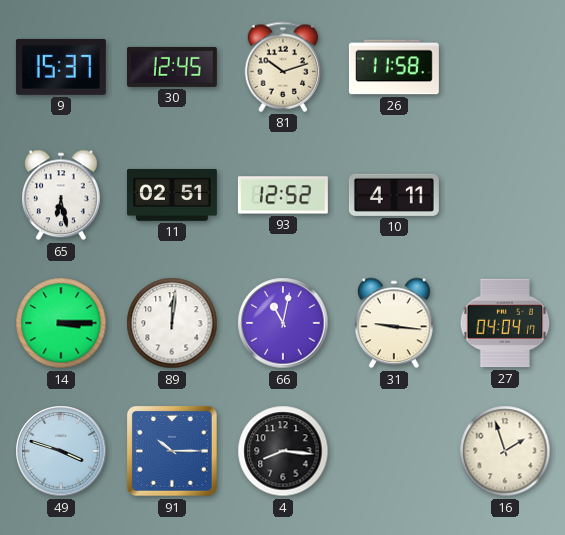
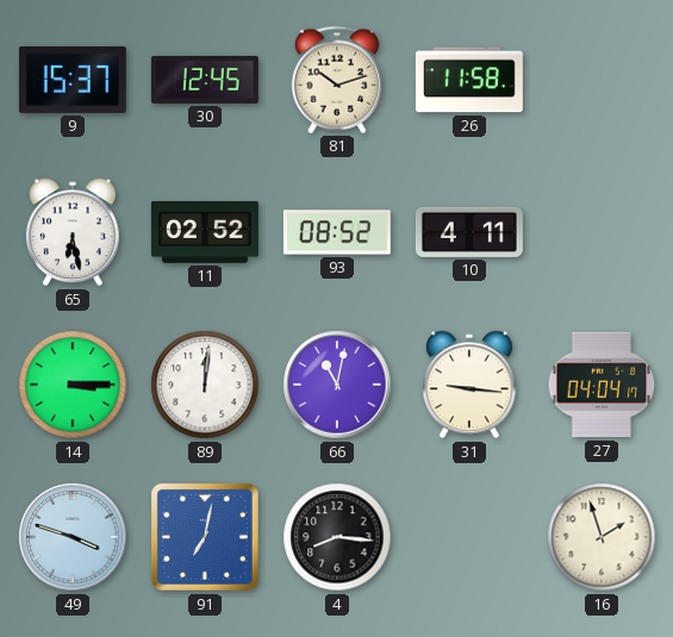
11: 02:51 -> 02:52 (205, 232)
93: 12:52 -> 08:52 (337, 232)
91: 10:15 -> 7:02 (205, 537)
